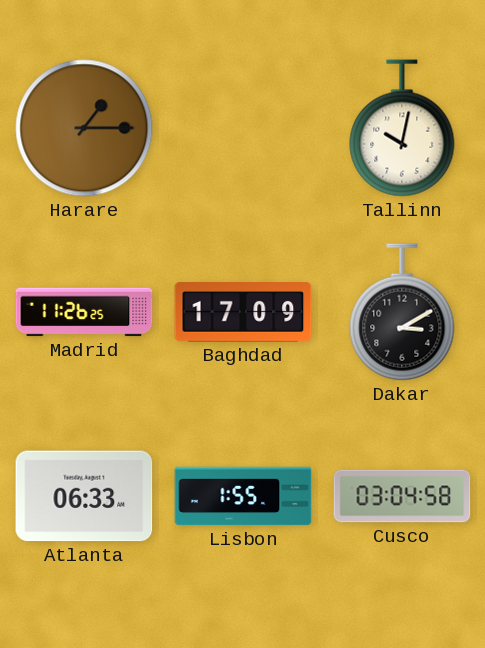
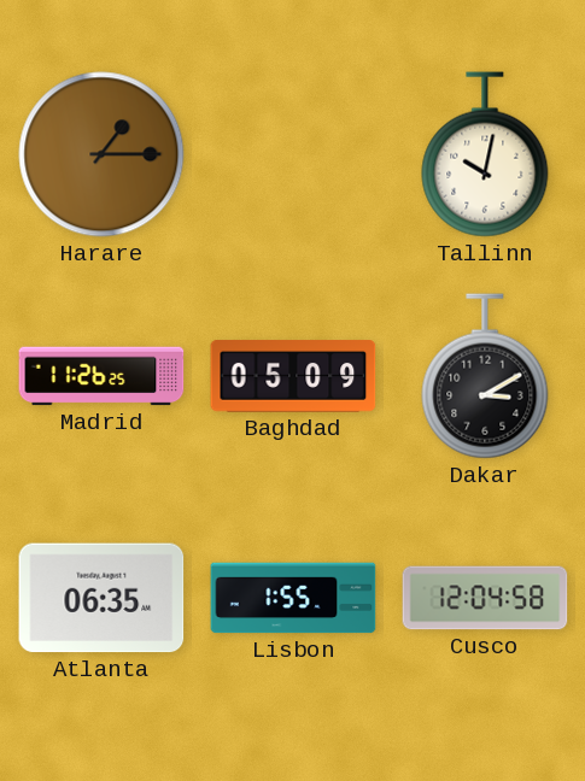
Baghdad: 17:09 -> 05:09 (293, 376)
Atlanta: 06:33 -> 06:35 (101, 598)
Cusco: 03:04 -> 12:04 (485, 598)
